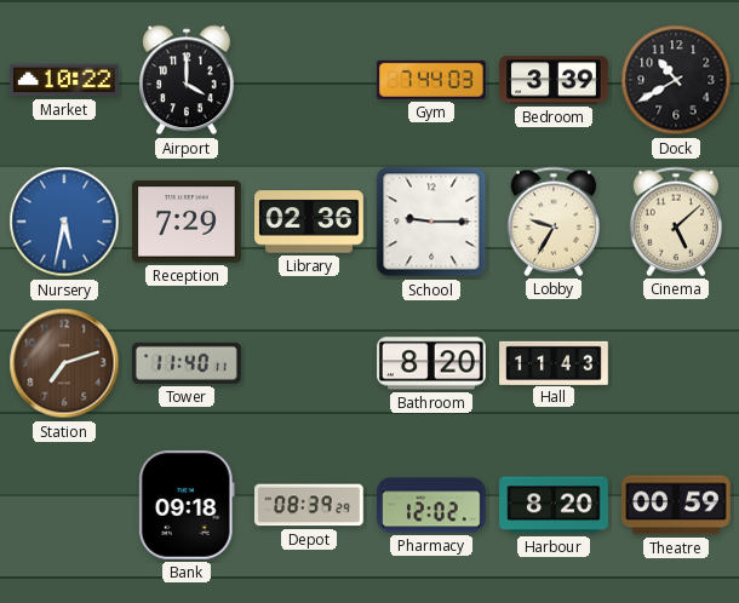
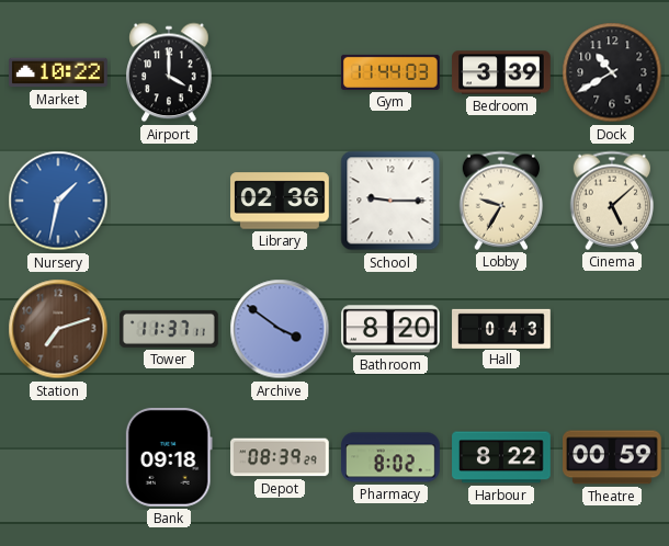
Gym: 7:44 -> 11:44 (392, 72)
Nursery: 5:32 -> 1:32 (58, 201)
Reception: 7:29 -> none (188, 222)
Tower: 11:40 -> 11:37 (170, 329)
Archive: none -> 3:51 (280, 329)
Hall: 11:43 -> 0:43 (501, 328)
Pharmacy: 12:02 -> 8:02 (390, 457)
Harbour: 8:20 -> 8:22 (501, 457)
